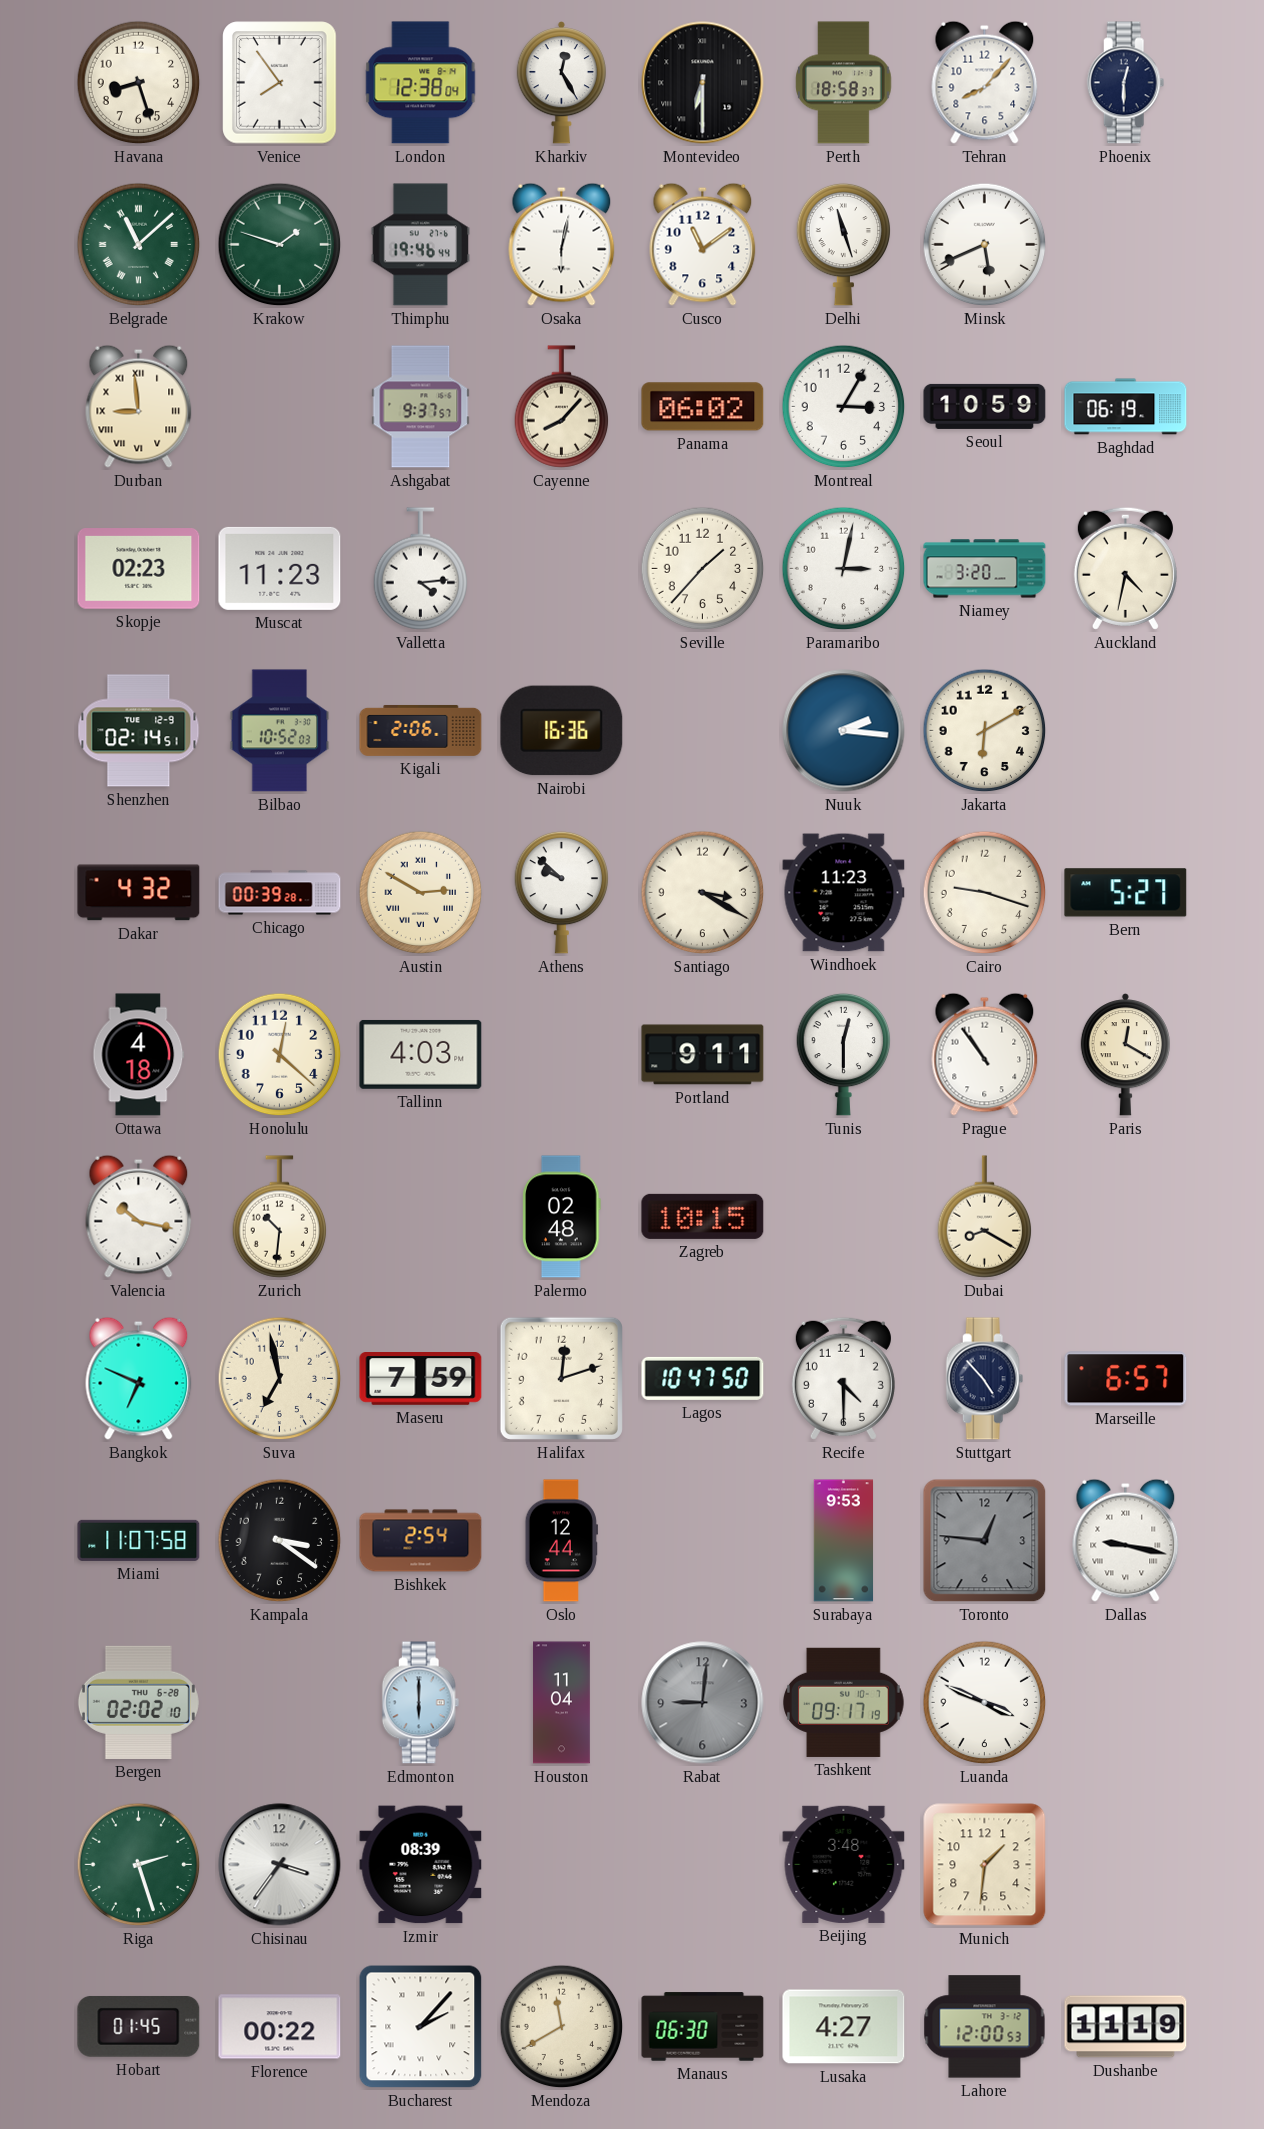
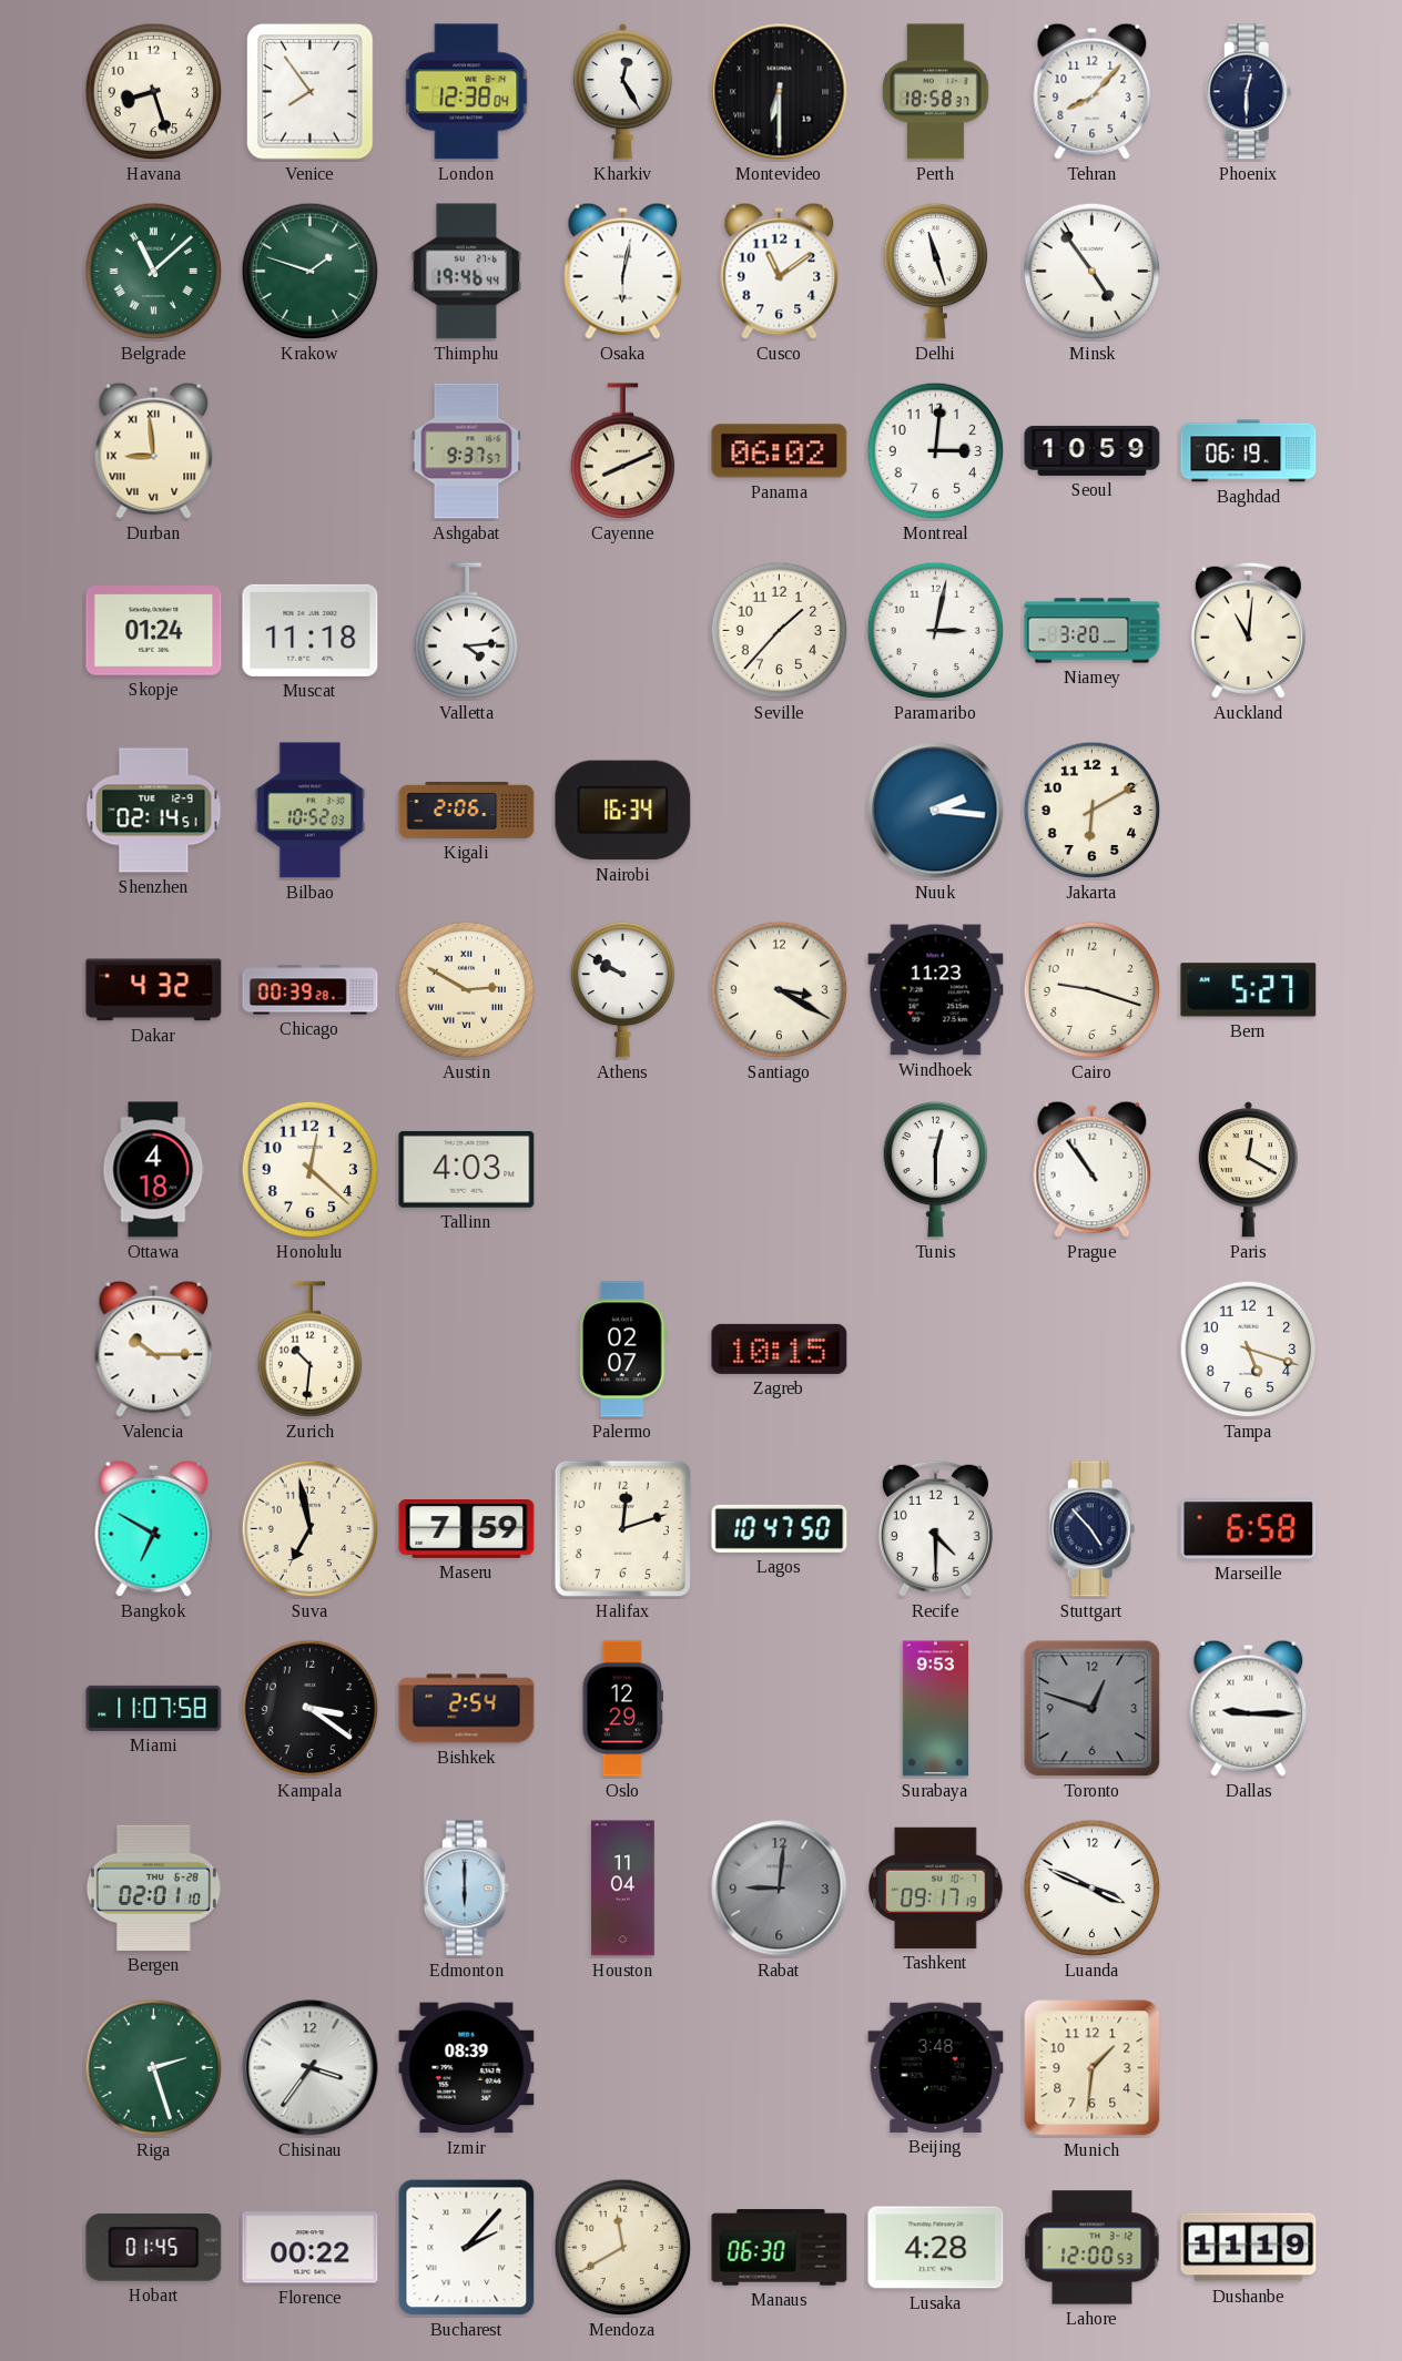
Minsk: 5:41 -> 4:54 (1093, 272)
Cayenne: 8:07 -> 8:11 (623, 451)
Montreal: 3:05 -> 3:01 (936, 451)
Skopje: 02:23 -> 01:24 (154, 631)
Muscat: 11:23 -> 11:18 (311, 630)
Auckland: 4:32 -> 11:01 (1248, 630)
Nairobi: 16:36 -> 16:34 (623, 811)
Athens: 9:52 -> 9:50 (623, 989)
Portland: 9:11 -> none (703, 1055)
Valencia: 10:17 -> 10:15 (154, 1349)
Palermo: 02:48 -> 02:07 (623, 1350)
Dubai: 8:20 -> none (985, 1217)
Tampa: none -> 5:18 (1249, 1350)
Bangkok: 6:49 -> 6:50 (154, 1528)
Marseille: 6:57 -> 6:58 (1249, 1529)
Oslo: 12:44 -> 12:29 (622, 1709)
Toronto: 12:46 -> 12:48 (1093, 1709)
Dallas: 9:17 -> 9:15 (1249, 1708)
Bergen: 02:02 -> 02:01 (153, 1887)
Lusaka: 4:27 -> 4:28 (936, 2248)
